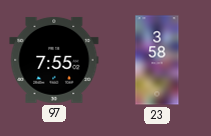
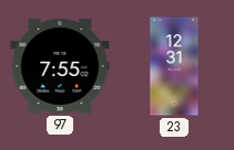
23: 3:58 -> 12:31 (174, 66)
